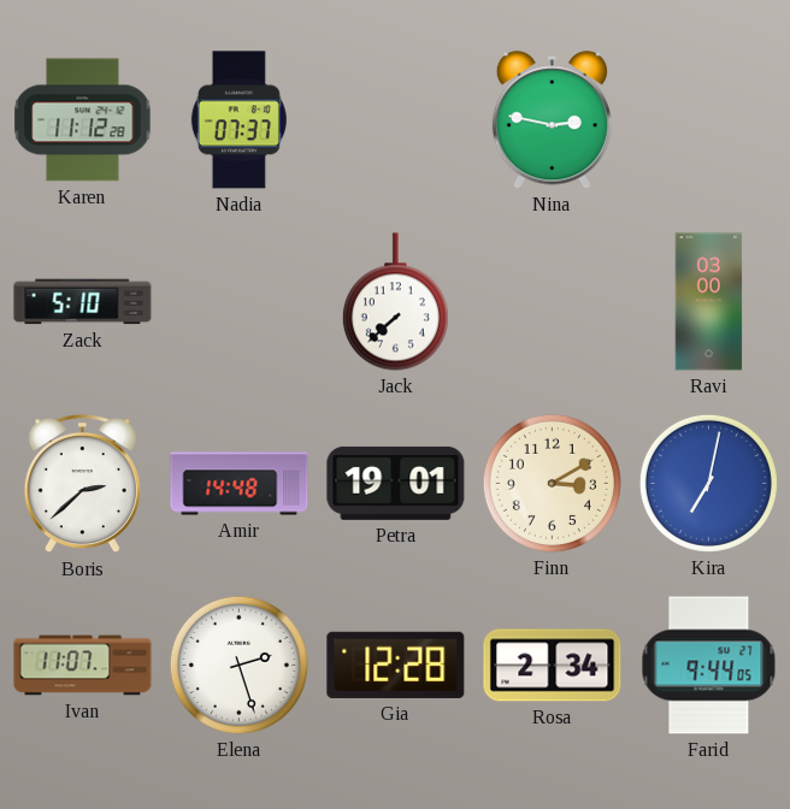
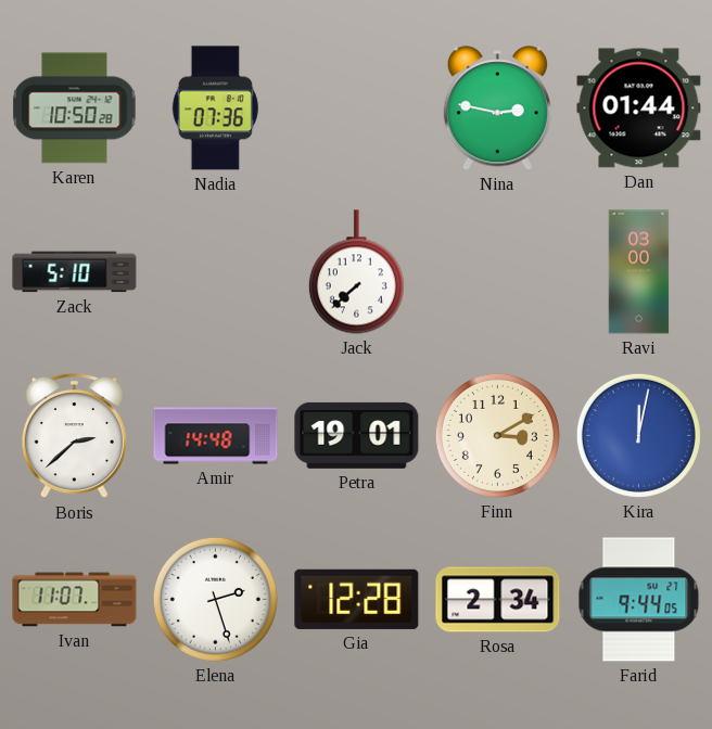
Karen: 11:12 -> 10:50 (75, 108)
Nadia: 07:37 -> 07:36 (215, 108)
Dan: none -> 01:44 (639, 108)
Kira: 7:02 -> 12:02 (638, 435)
